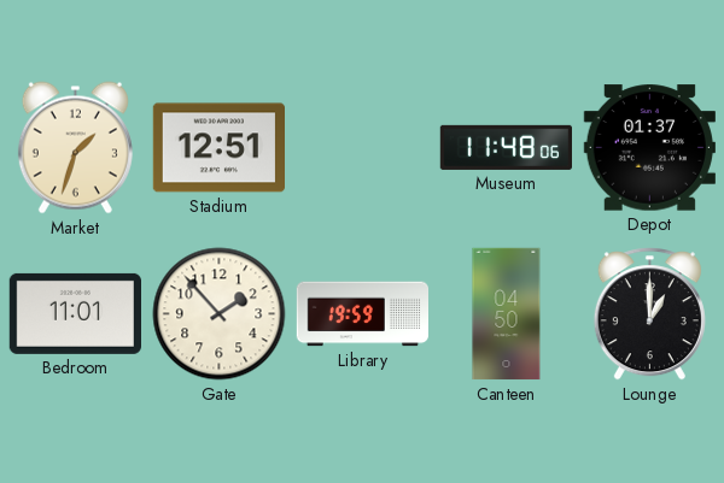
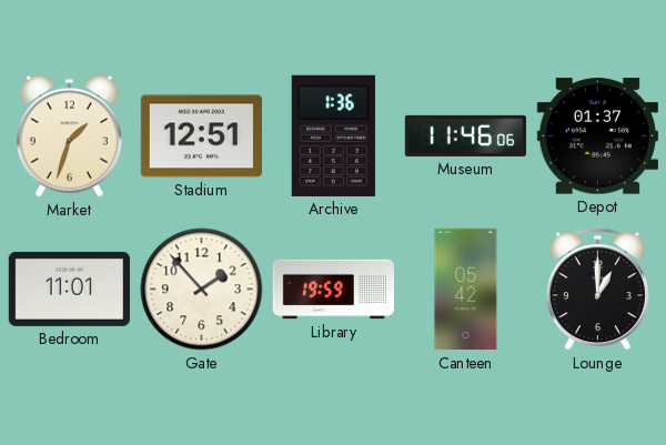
Archive: none -> 1:36 (333, 135)
Museum: 11:48 -> 11:46 (465, 135)
Canteen: 04:50 -> 05:42 (466, 290)
